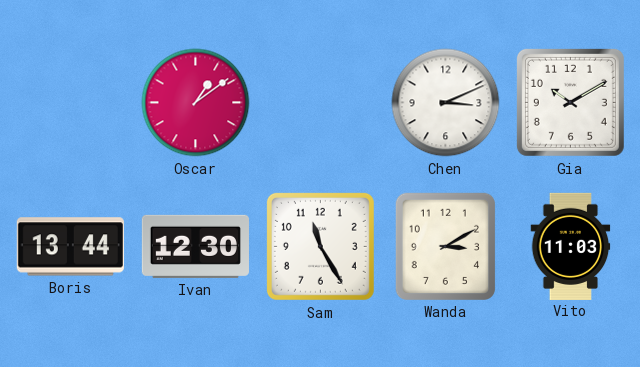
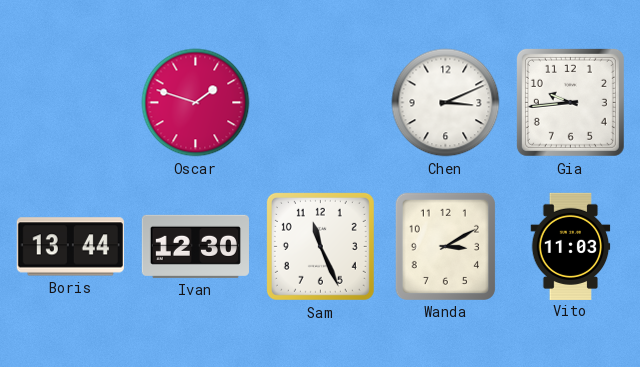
Oscar: 1:09 -> 1:48 (196, 103)
Gia: 10:10 -> 9:44 (570, 102)
Sam: 11:25 -> 11:26 (320, 246)
